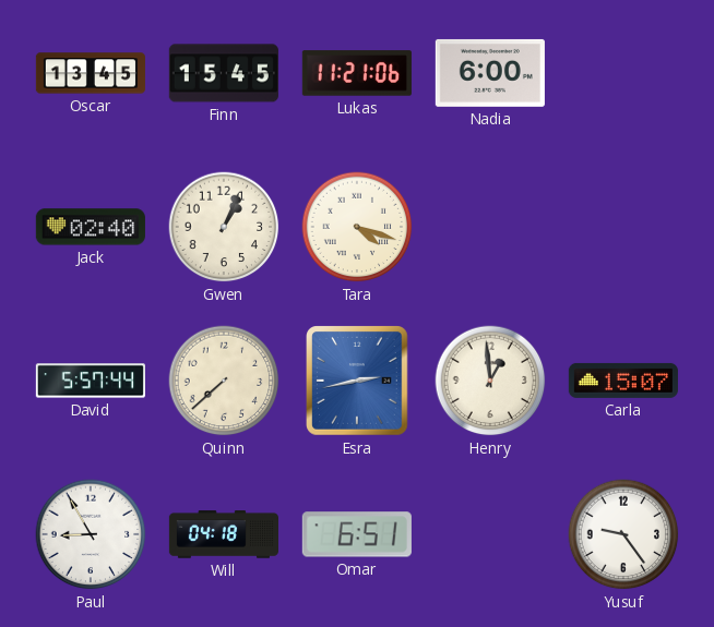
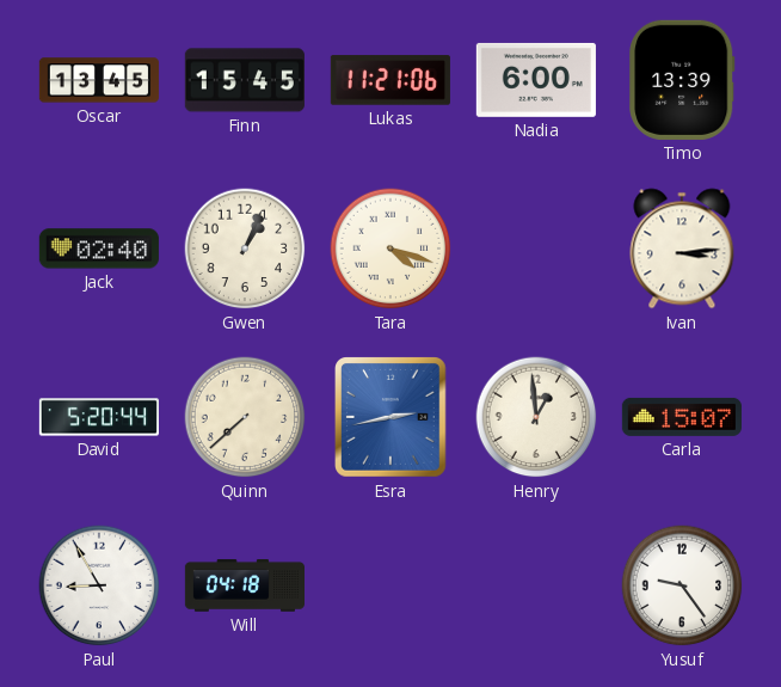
Timo: none -> 13:39 (682, 80)
Ivan: none -> 3:14 (682, 249)
David: 5:57 -> 5:20 (98, 417)
Omar: 6:51 -> none (357, 534)
